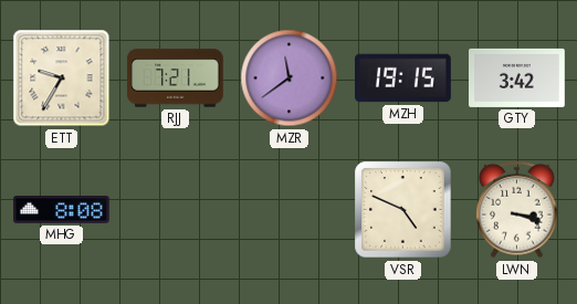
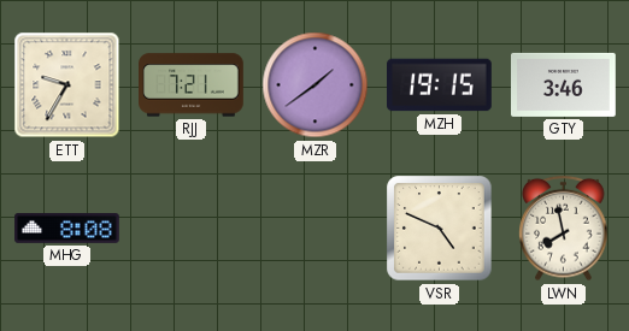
MZR: 11:39 -> 1:39 (316, 85)
GTY: 3:42 -> 3:46 (564, 84)
LWN: 3:18 -> 7:58 (564, 229)
